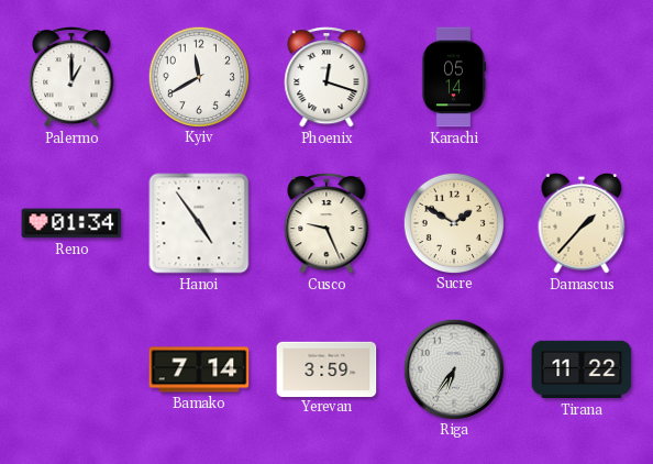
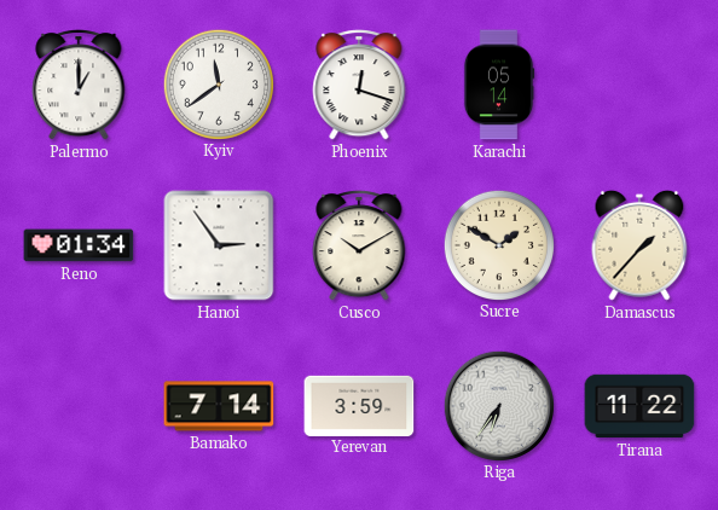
Kyiv: 11:40 -> 11:39 (218, 83)
Hanoi: 4:54 -> 2:54 (219, 245)
Cusco: 9:26 -> 10:10 (359, 247)
